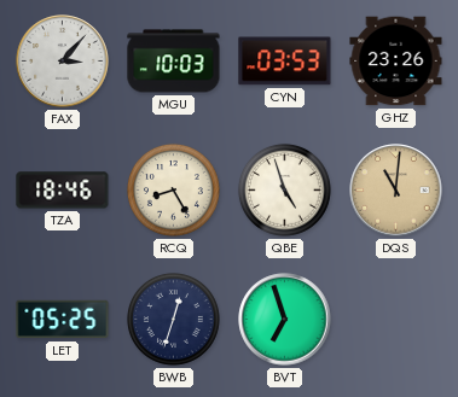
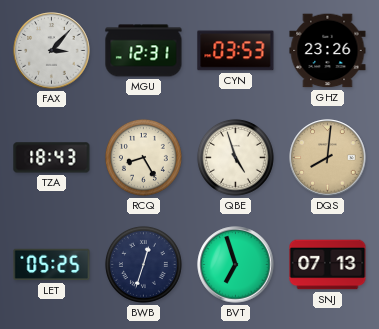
MGU: 10:03 -> 12:31 (144, 51)
TZA: 18:46 -> 18:43 (52, 158)
DQS: 11:01 -> 8:01 (328, 158)
SNJ: none -> 07:13 (328, 265)
